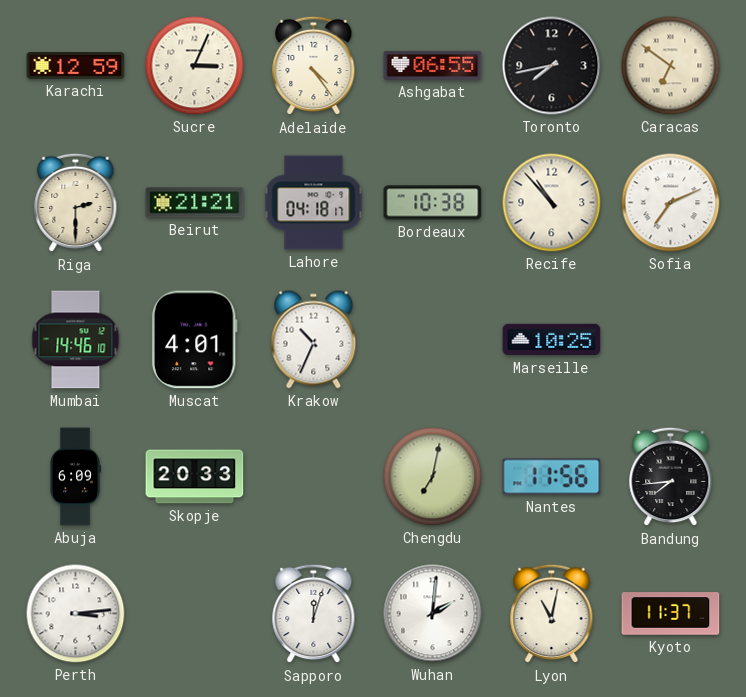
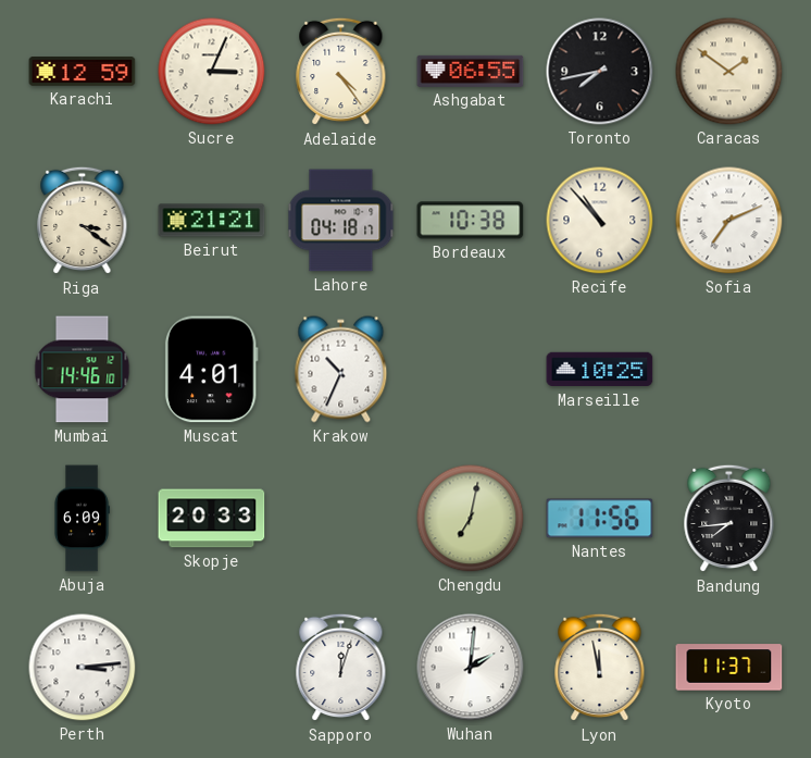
Caracas: 6:51 -> 1:51 (729, 72)
Riga: 2:30 -> 3:21 (83, 221)
Lyon: 11:02 -> 11:58 (600, 668)
